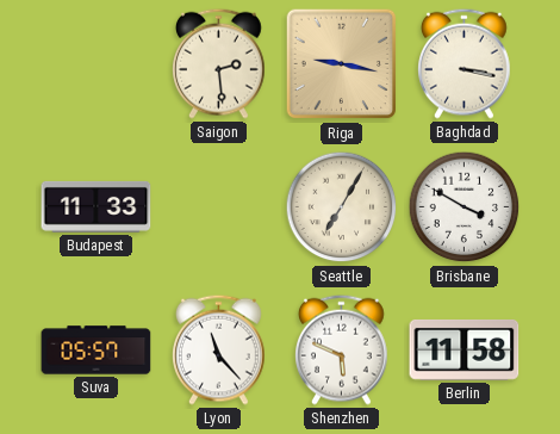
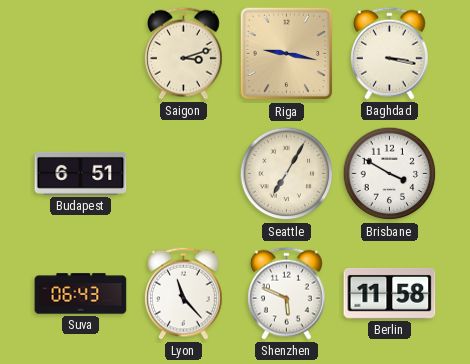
Saigon: 2:29 -> 3:12 (184, 53)
Budapest: 11:33 -> 6:51 (81, 173)
Suva: 05:57 -> 06:43 (81, 294)
